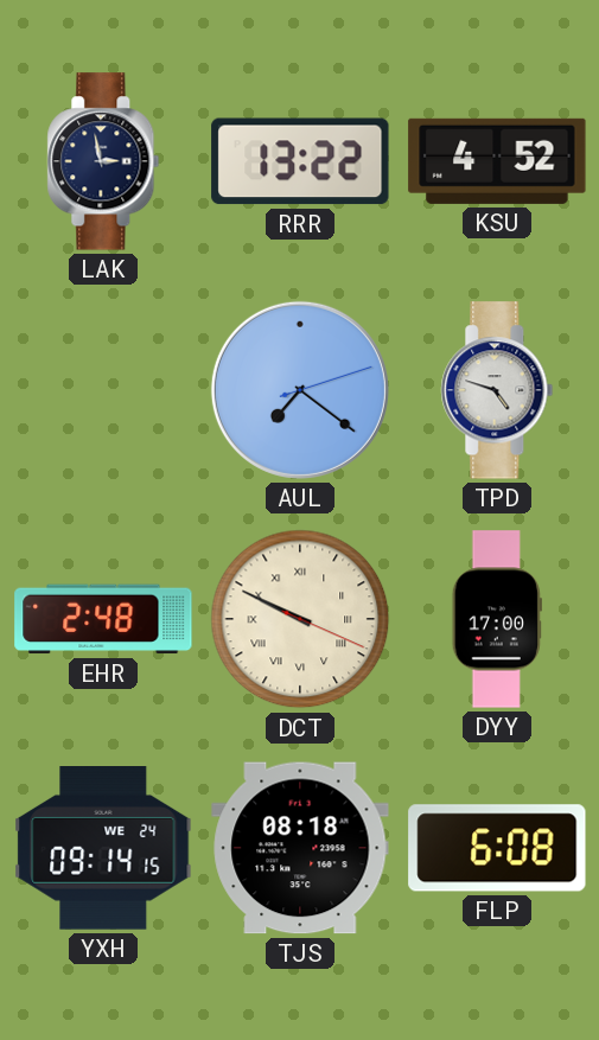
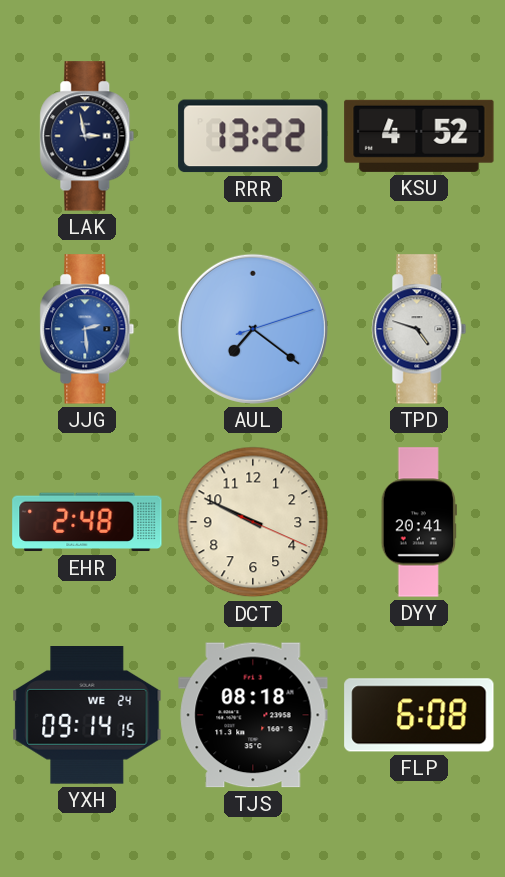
JJG: none -> 2:29 (87, 329)
DCT numerals: Roman -> Arabic (253, 522)
DYY: 17:00 -> 20:41 (419, 522)
